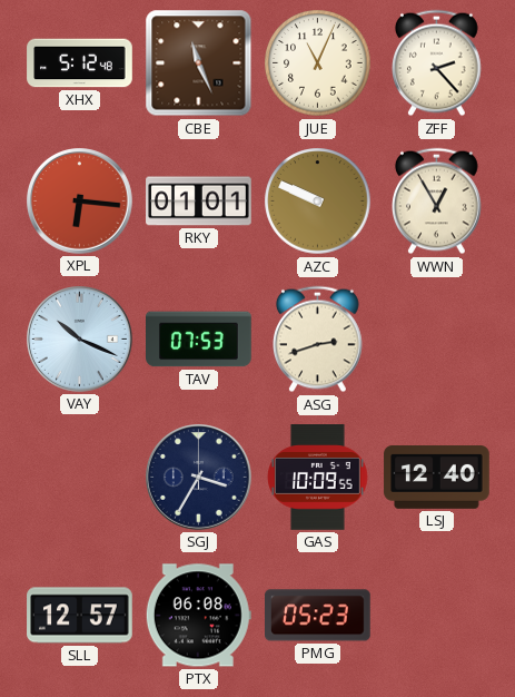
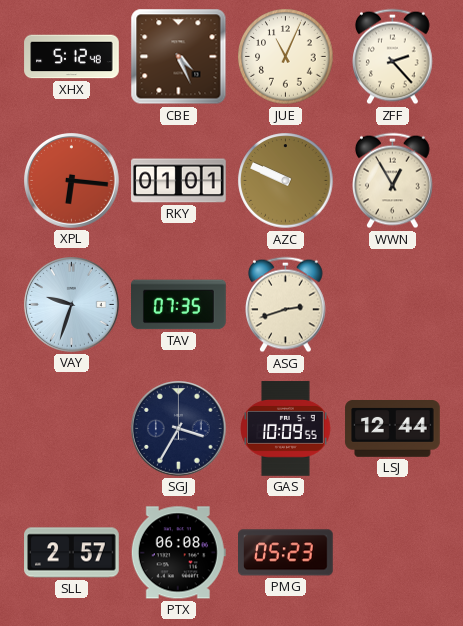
CBE: 11:26 -> 4:26 (179, 57)
VAY: 10:19 -> 9:33 (72, 305)
TAV: 07:53 -> 07:35 (179, 305)
LSJ: 12:40 -> 12:44 (393, 429)
SLL: 12:57 -> 2:57 (72, 553)
